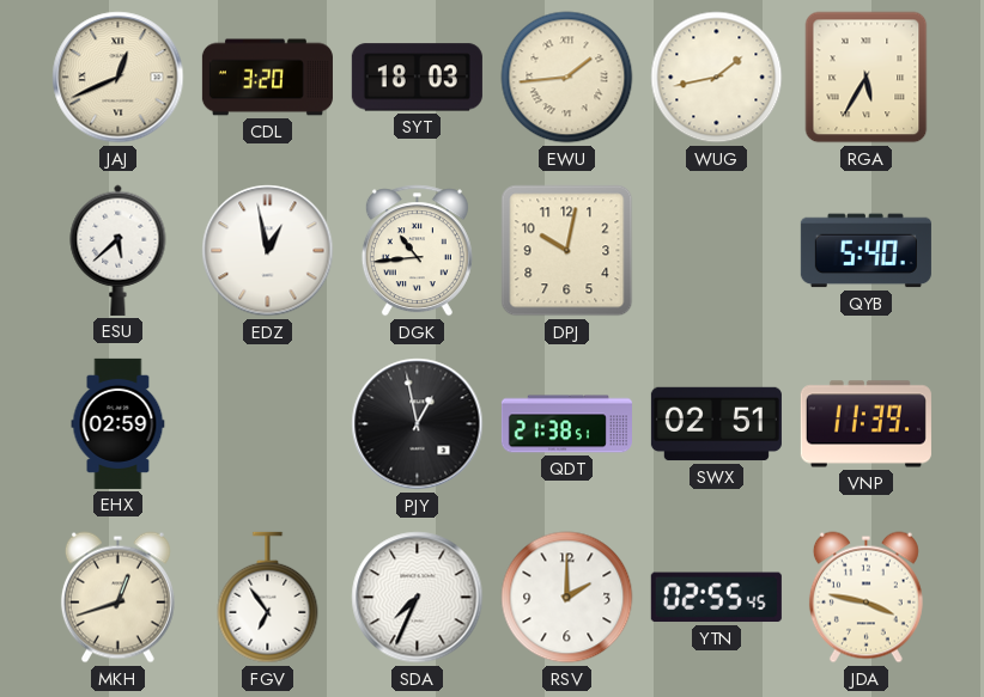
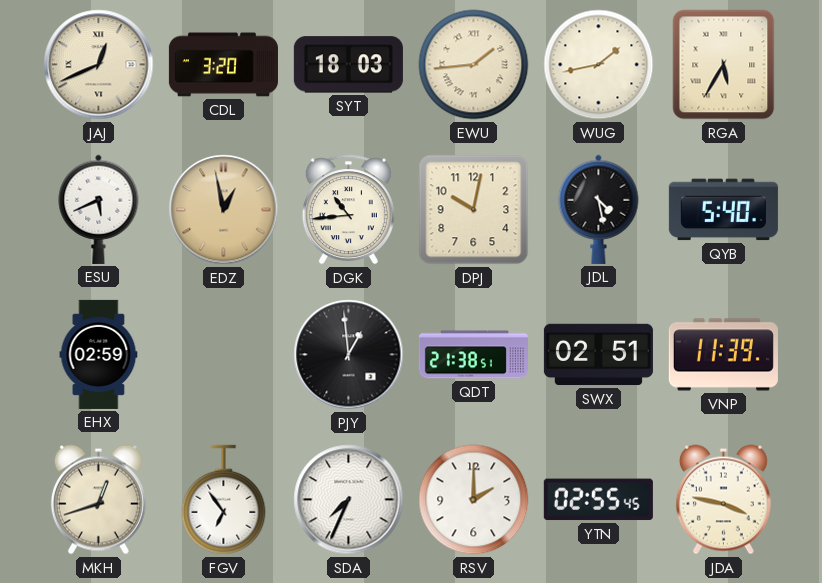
ESU: 5:38 -> 5:41 (99, 209)
EDZ dial: white -> champagne (224, 210)
JDL: none -> 4:28 (599, 209)
PJY: 12:58 -> 12:59 (349, 355)
